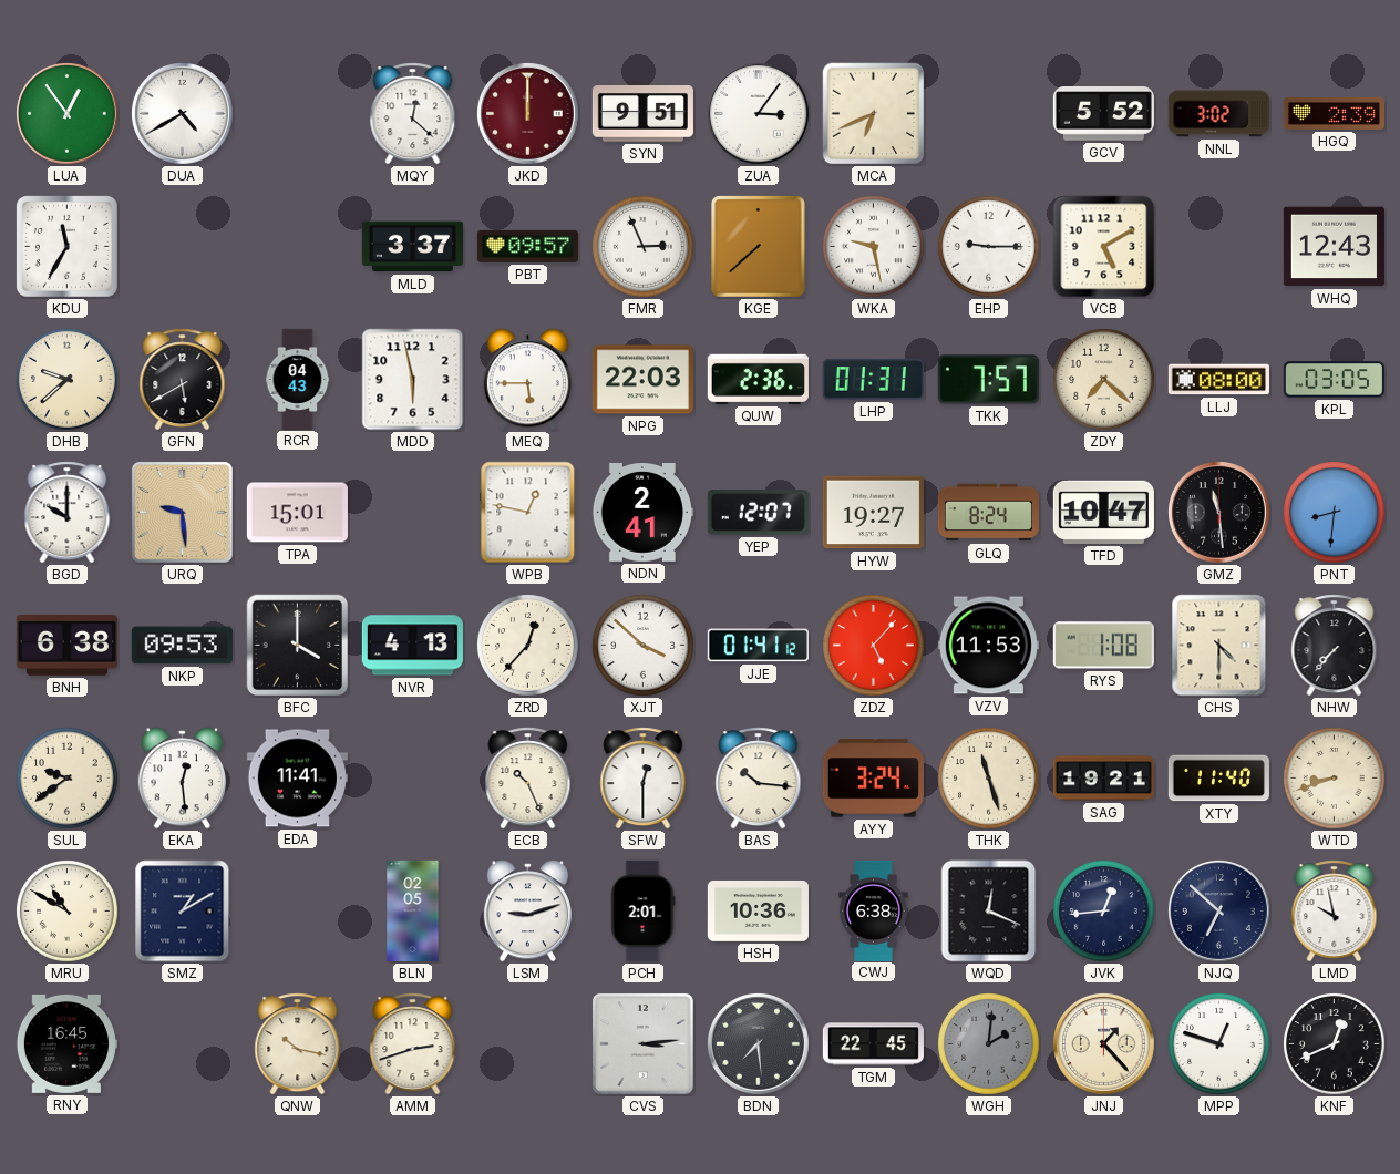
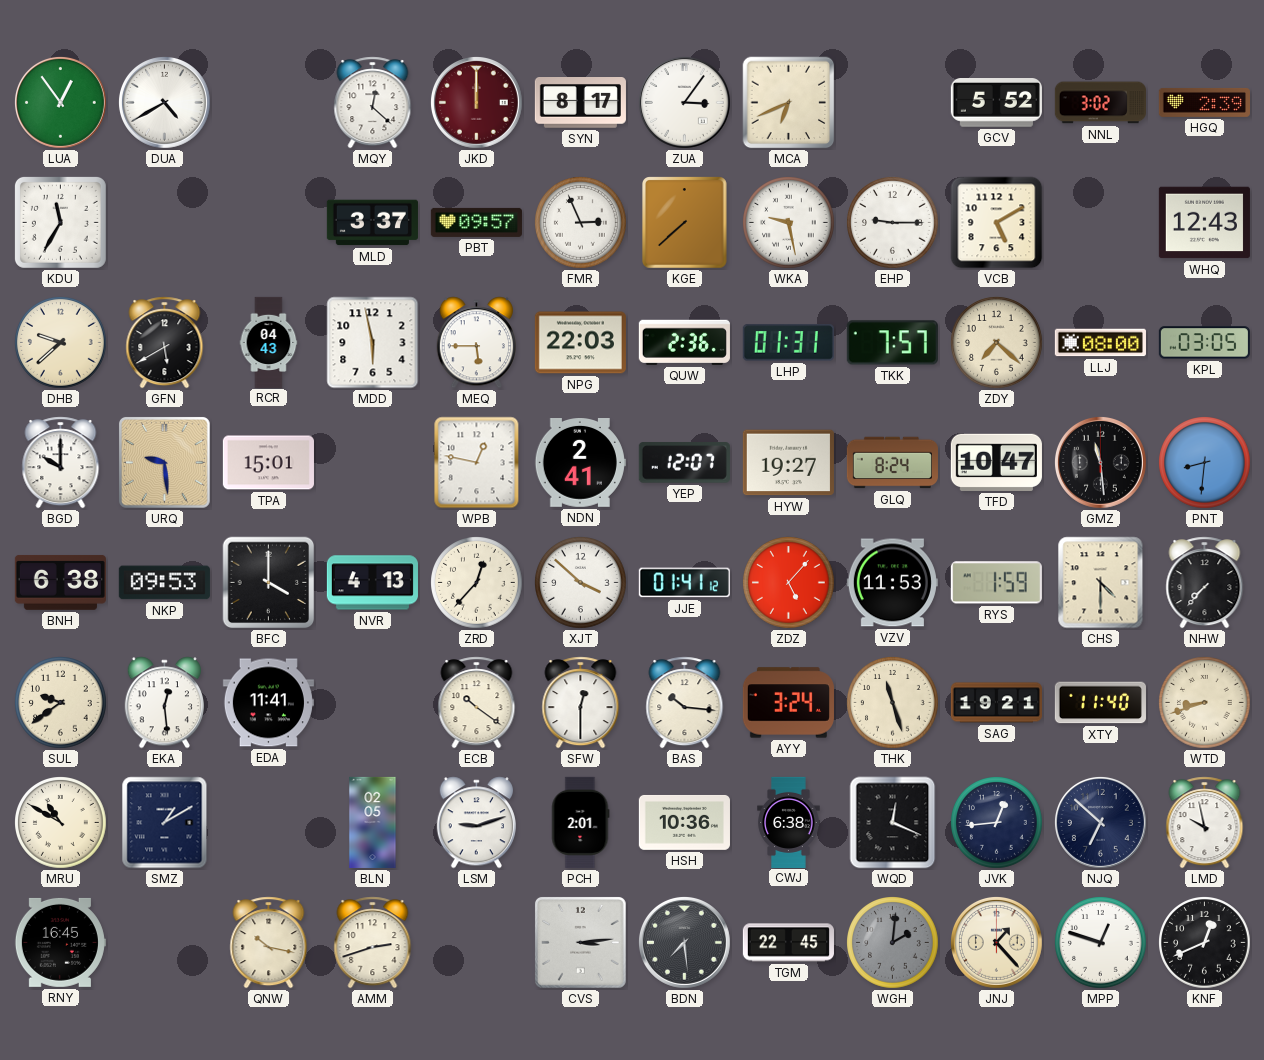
SYN: 9:51 -> 8:17 (580, 103)
RYS: 1:08 -> 1:59 (996, 583)
ECB: 10:26 -> 10:21 (477, 703)
